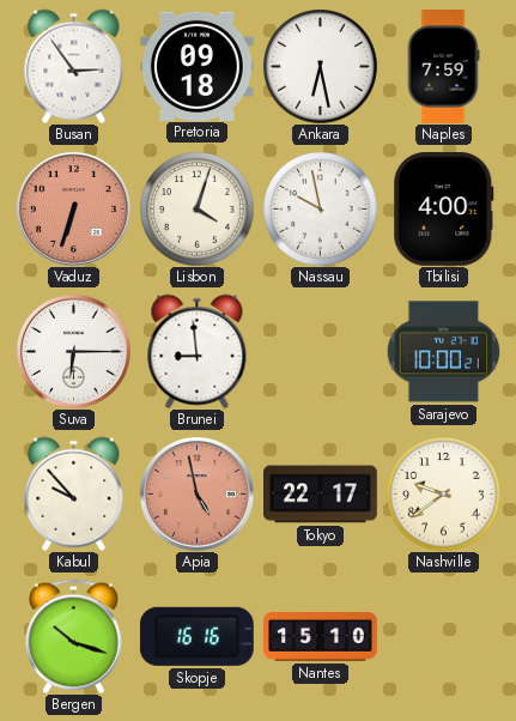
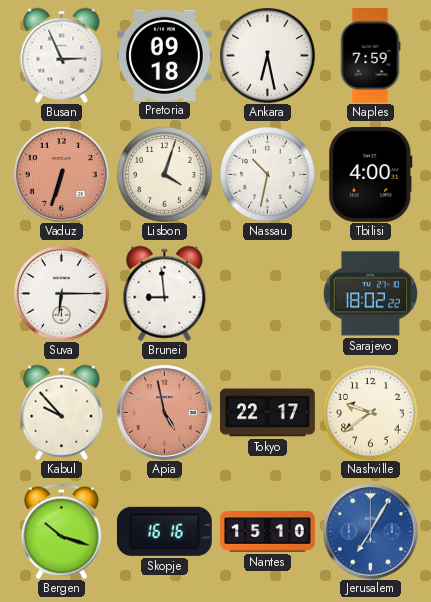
Busan: 2:54 -> 2:56 (62, 55)
Nassau: 9:58 -> 10:32 (267, 174)
Sarajevo: 10:00 -> 18:02 (370, 294)
Jerusalem: none -> 7:05 (371, 532)
